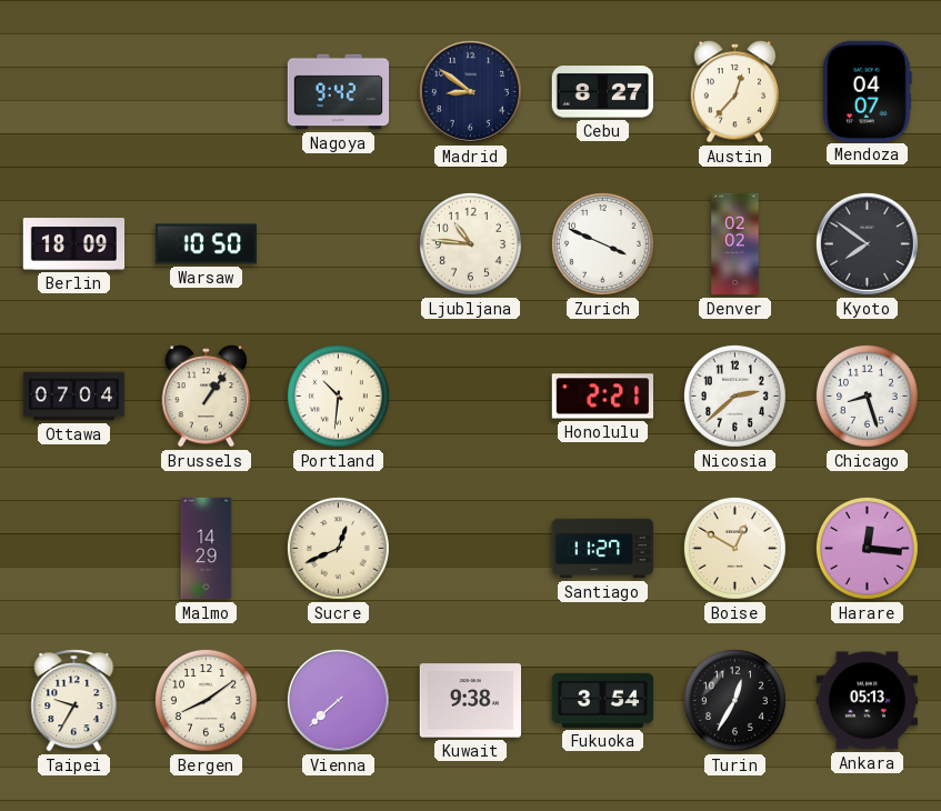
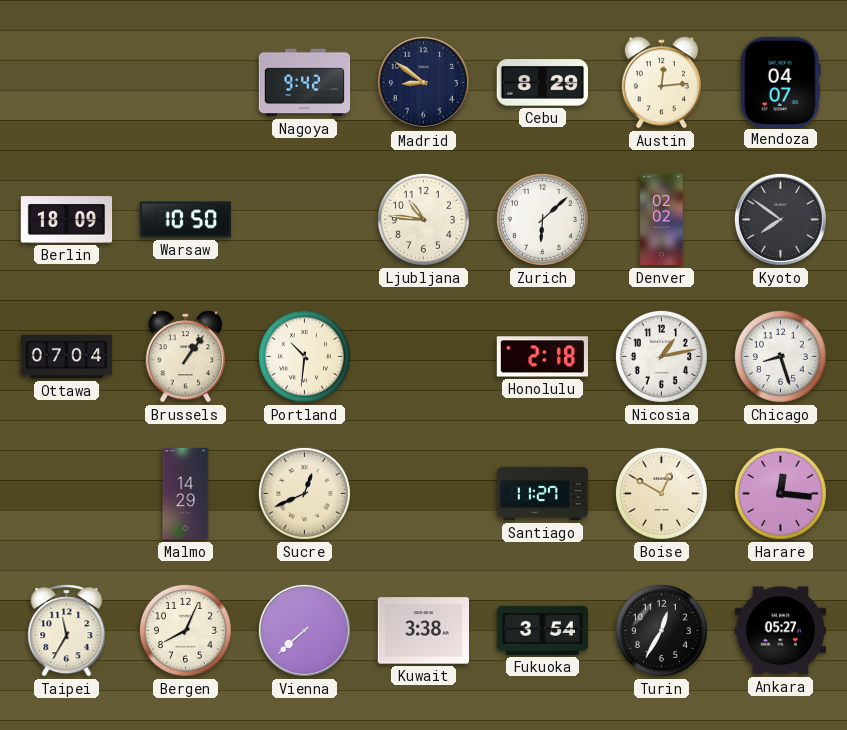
Cebu: 8:27 -> 8:29 (542, 83)
Austin: 12:37 -> 12:14 (662, 83)
Zurich: 3:49 -> 6:08 (542, 219)
Honolulu: 2:21 -> 2:18 (542, 357)
Nicosia: 2:38 -> 1:13 (661, 356)
Taipei: 9:35 -> 11:35 (67, 631)
Bergen: 8:09 -> 8:04 (185, 630)
Kuwait: 9:38 -> 3:38 (423, 631)
Ankara: 05:13 -> 05:27 (781, 631)
